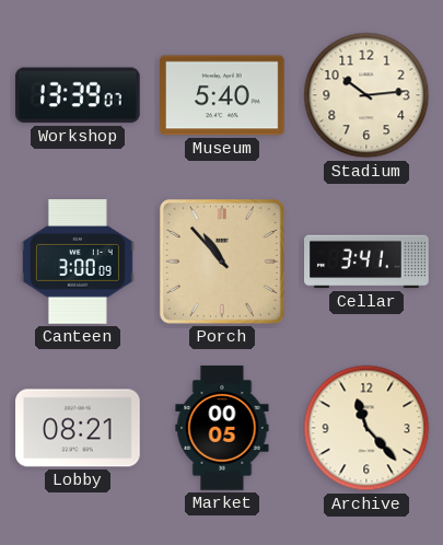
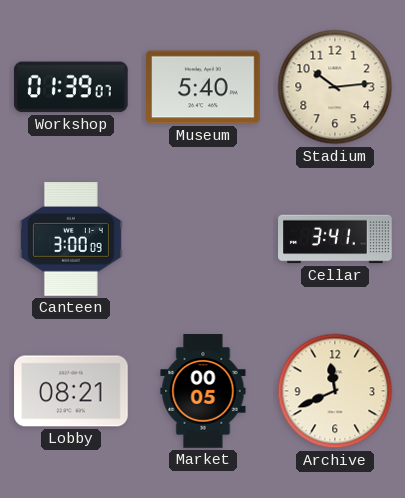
Workshop: 13:39 -> 01:39 (71, 87)
Porch: 10:53 -> none (222, 262)
Archive: 11:23 -> 11:41 (335, 391)
